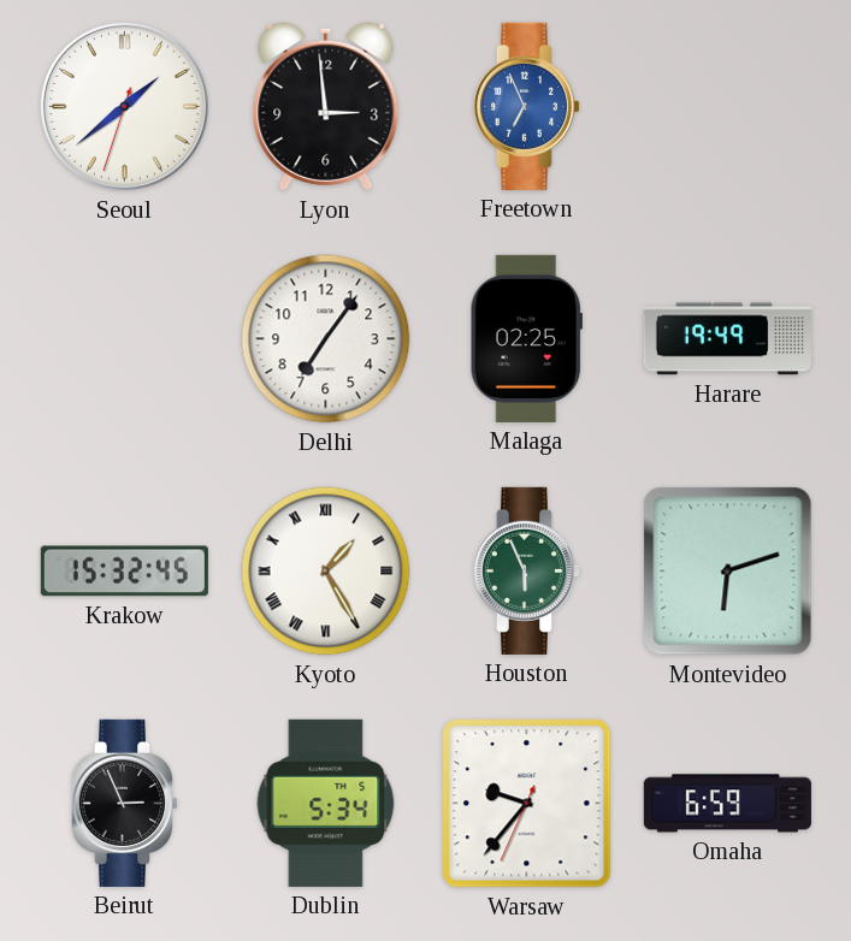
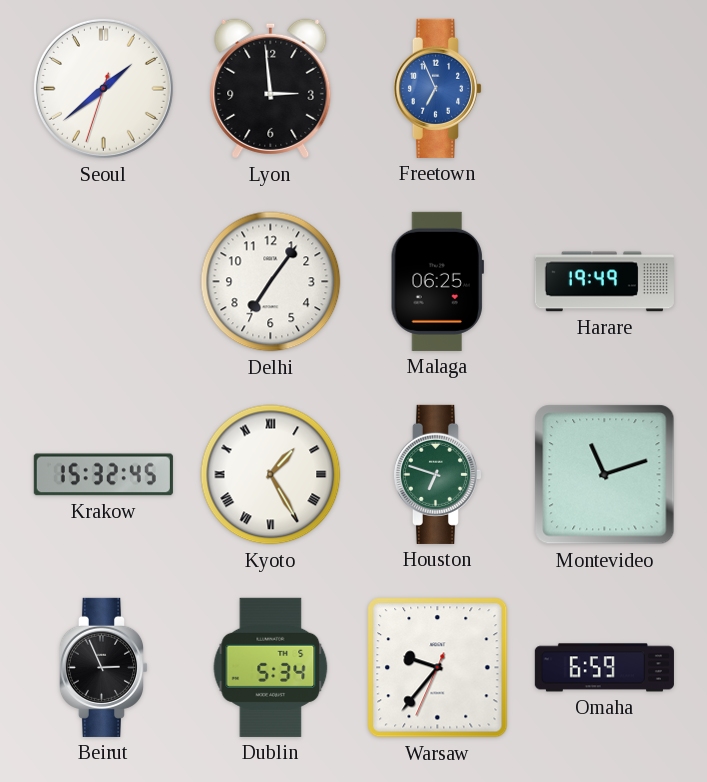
Malaga: 02:25 -> 06:25 (437, 281)
Houston: 5:56 -> 6:48 (437, 474)
Montevideo: 6:12 -> 11:12 (605, 475)
